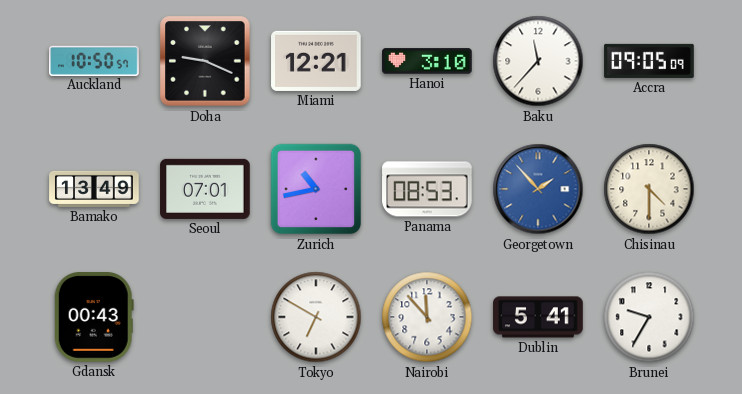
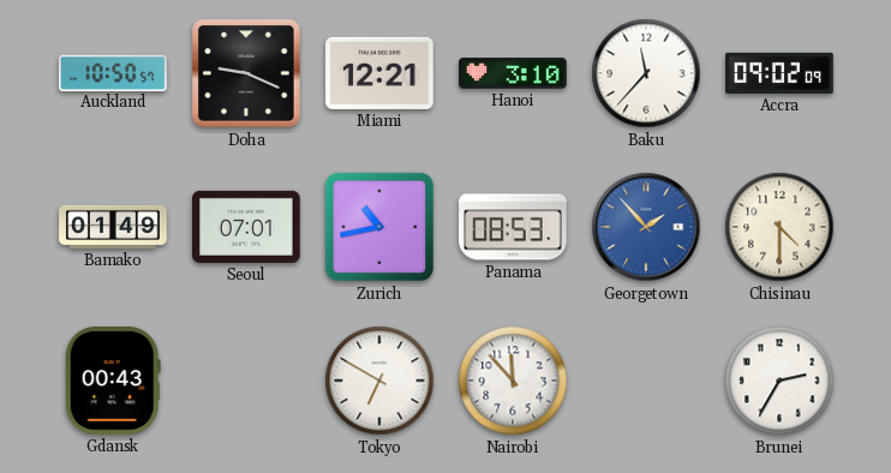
Accra: 09:05 -> 09:02 (779, 73)
Bamako: 13:49 -> 01:49 (113, 227)
Dublin: 5:41 -> none (538, 317)
Brunei: 9:35 -> 2:35 (779, 381)
